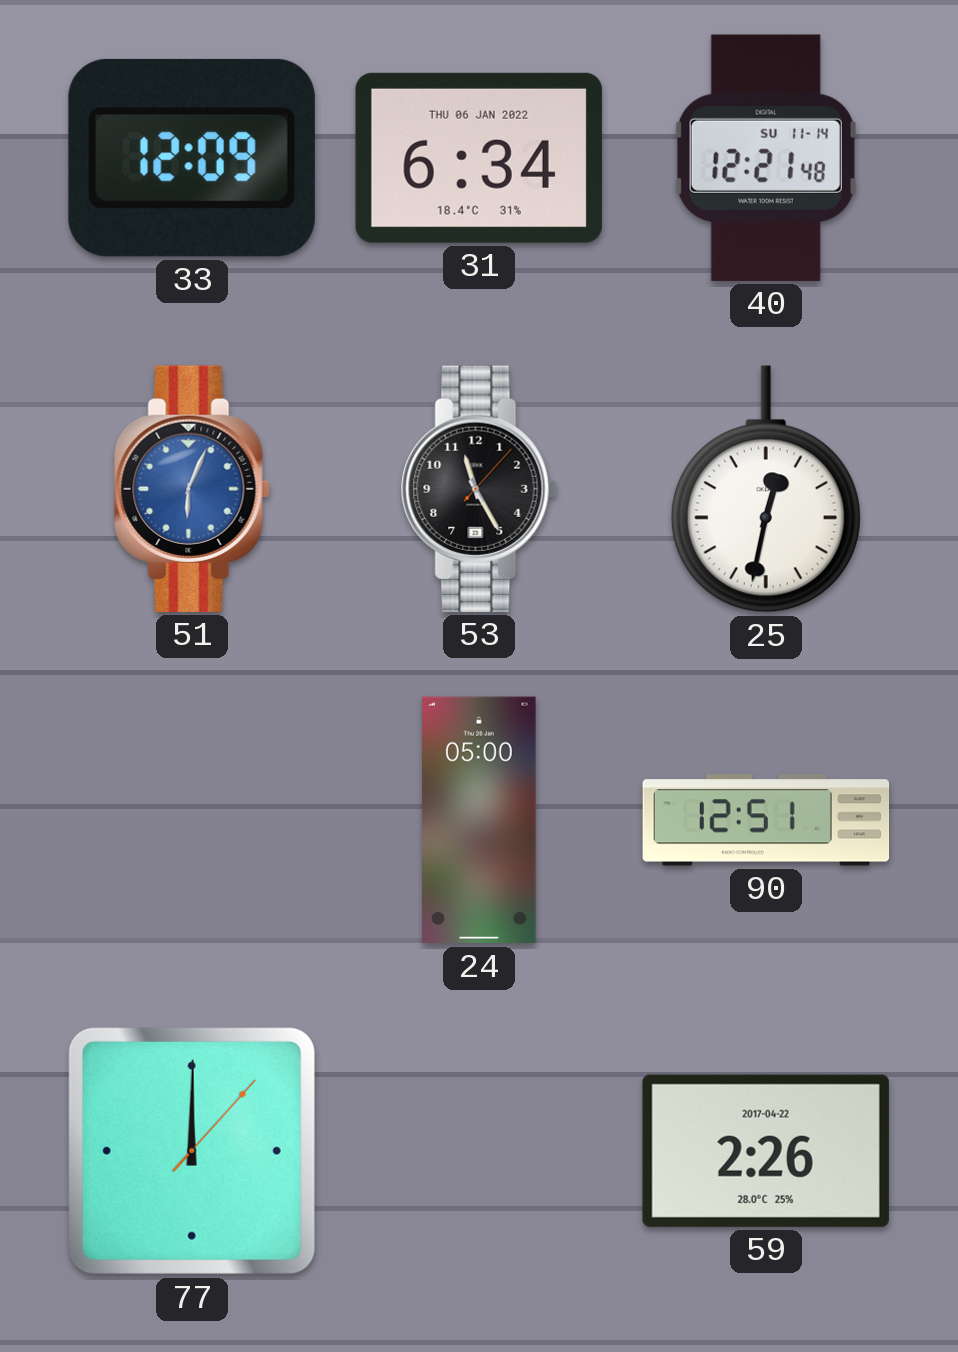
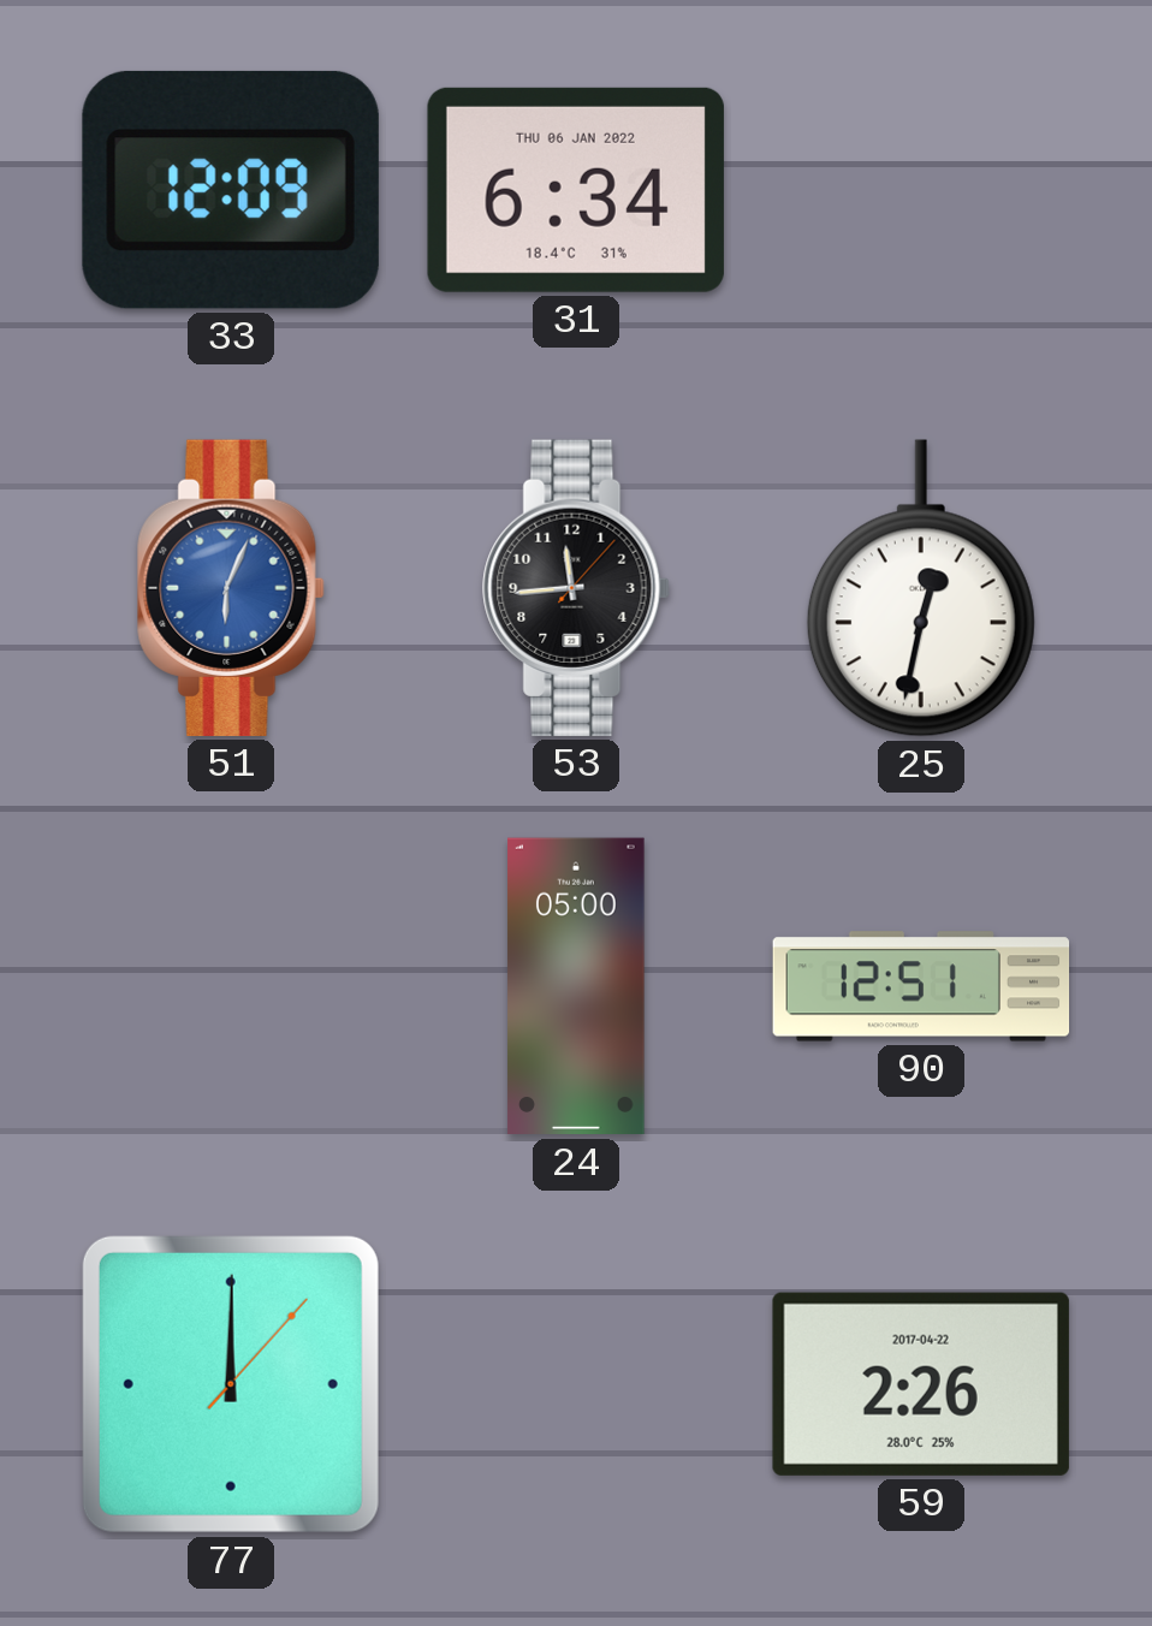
40: 12:21 -> none (766, 158)
53: 11:25 -> 11:44 (576, 588)
